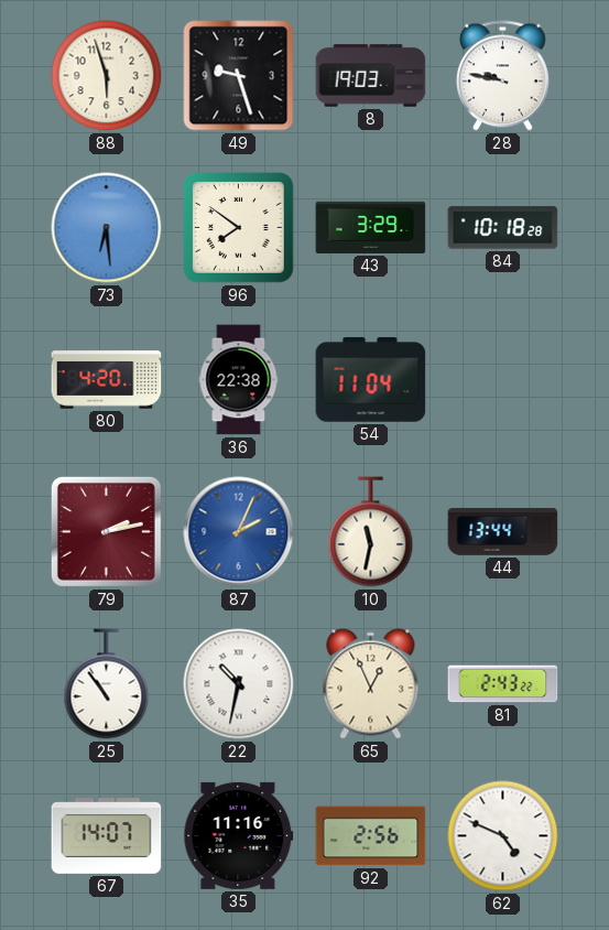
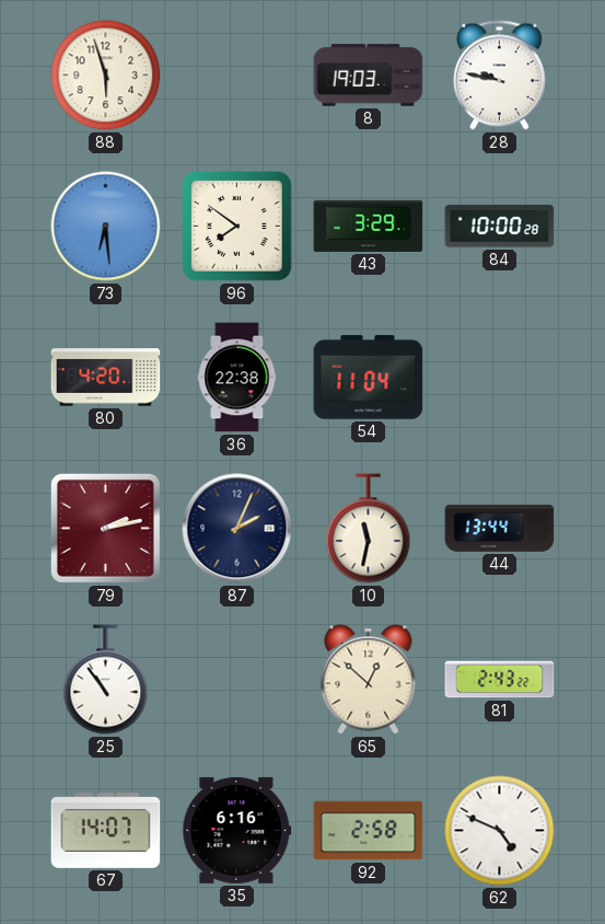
49: 9:27 -> none (239, 76)
84: 10:18 -> 10:00 (500, 227)
87 dial: blue -> navy (237, 529)
22: 10:32 -> none (239, 684)
65: 12:56 -> 12:52 (369, 680)
35: 11:16 -> 6:16 (237, 830)
92: 2:56 -> 2:58 (369, 831)
